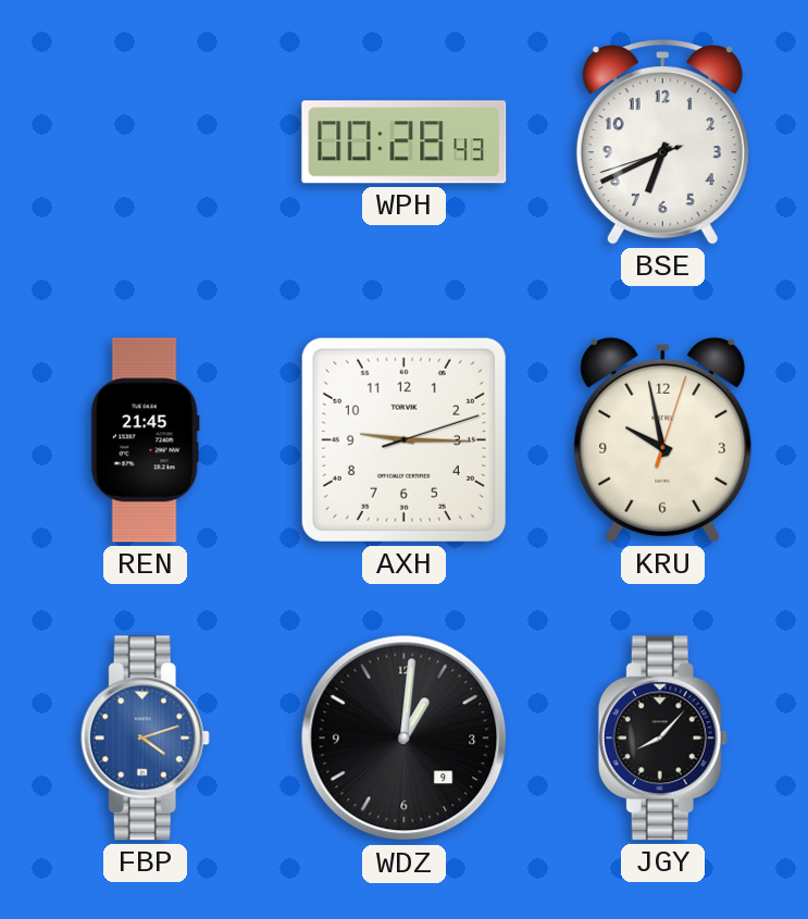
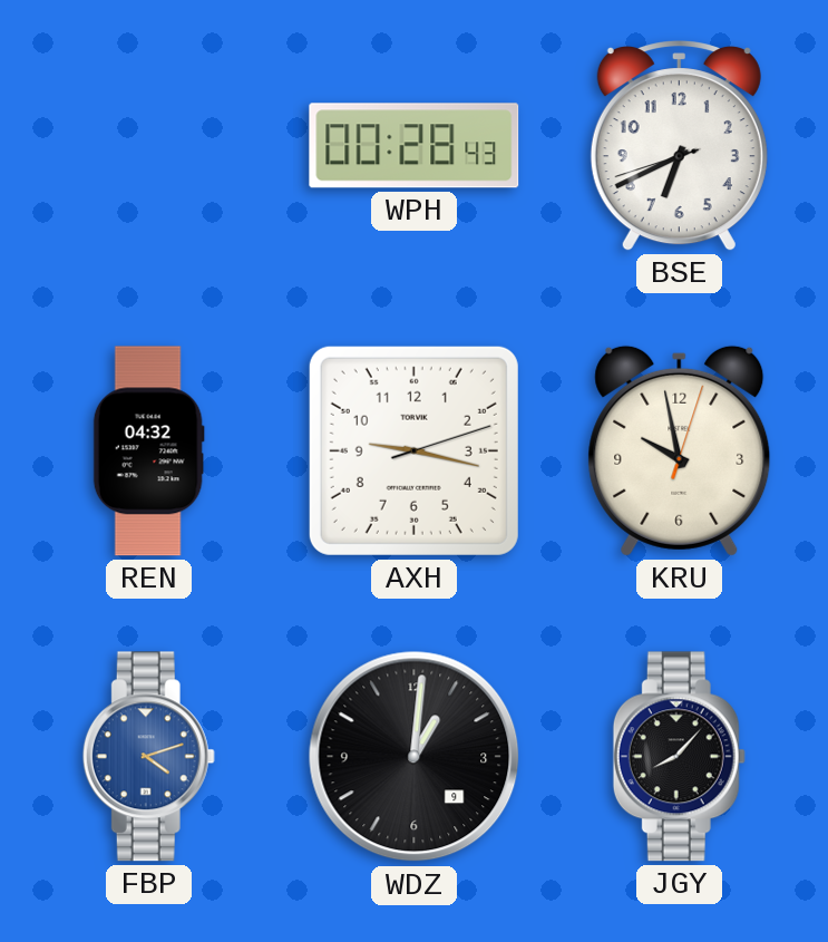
REN: 21:45 -> 04:32 (148, 451)
AXH: 9:15 -> 9:17 (413, 450)
